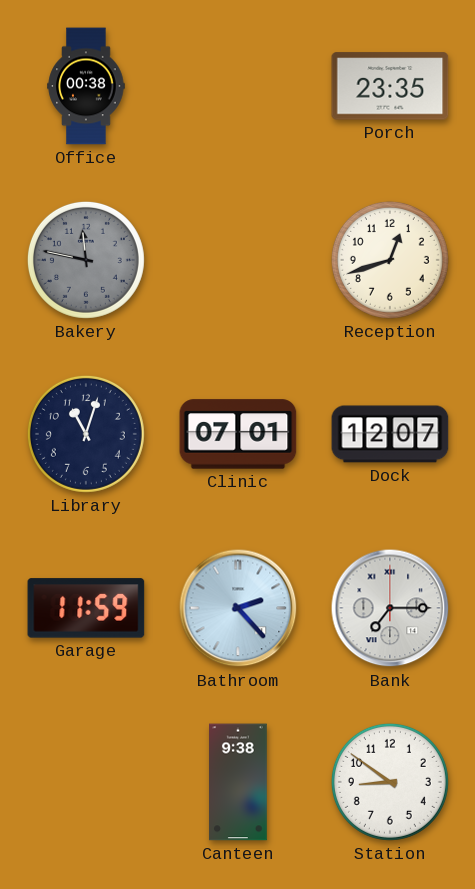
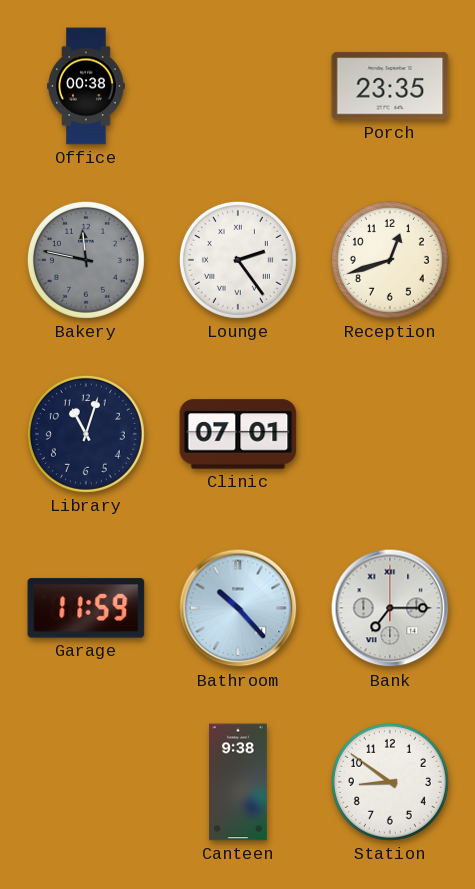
Lounge: none -> 2:24 (238, 260)
Dock: 12:07 -> none (390, 434)
Bathroom: 2:23 -> 10:23 (238, 608)
